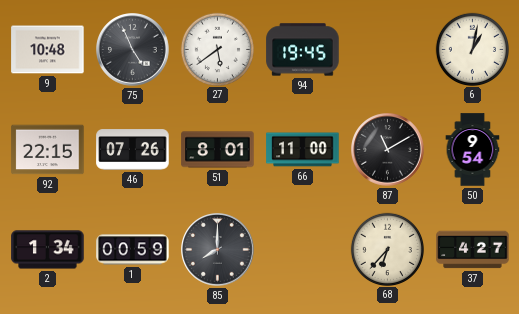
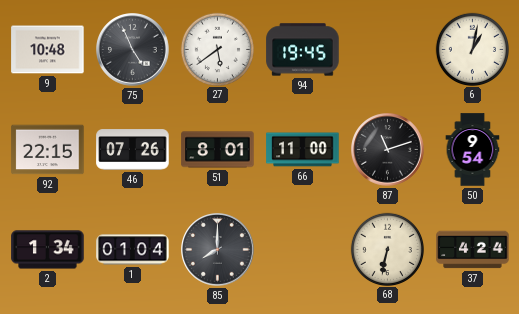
87: 11:10 -> 11:12 (388, 150)
1: 00:59 -> 01:04 (133, 250)
68: 6:37 -> 6:32 (387, 249)
37: 4:27 -> 4:24 (473, 250)
